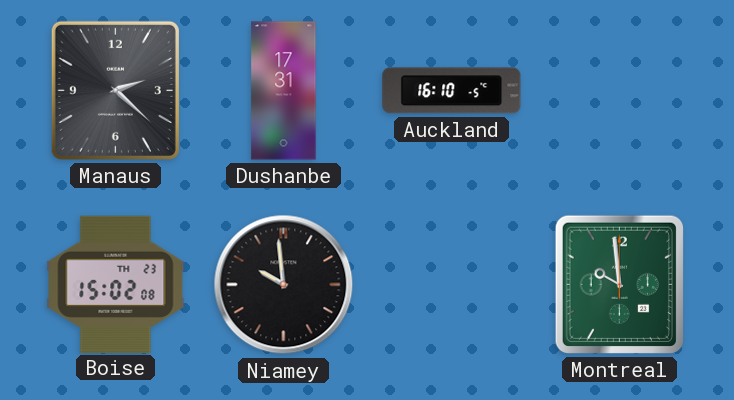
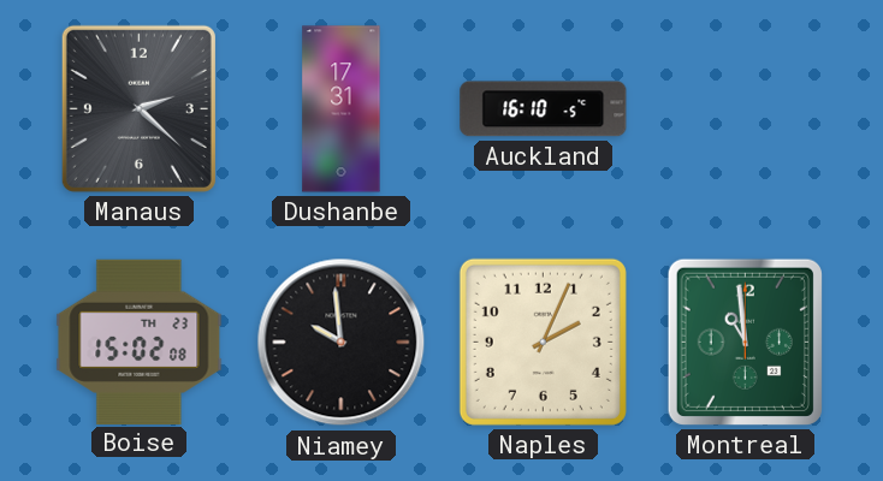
Naples: none -> 2:04 (543, 342)
Montreal: 9:59 -> 10:59 (745, 342)
